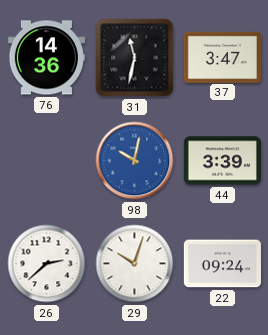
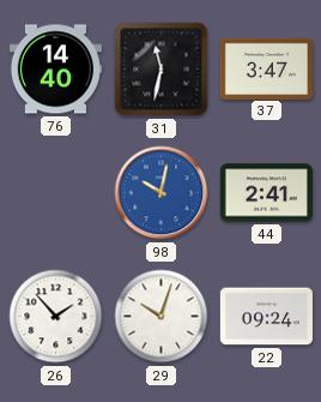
76: 14:36 -> 14:40 (55, 70)
44: 3:39 -> 2:41 (266, 193)
26: 2:38 -> 1:53 (56, 317)
